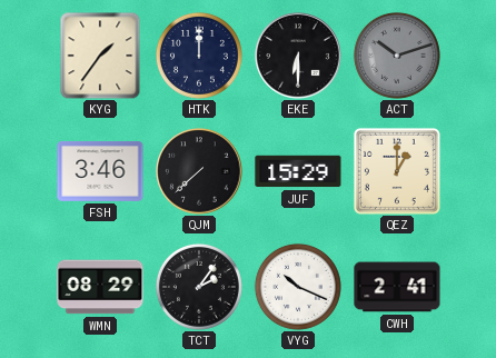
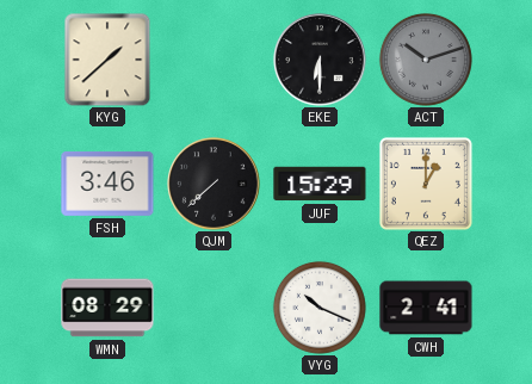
KYG: 1:36 -> 1:38 (107, 60)
HTK: 12:00 -> none (199, 56)
TCT: 2:06 -> none (199, 287)
